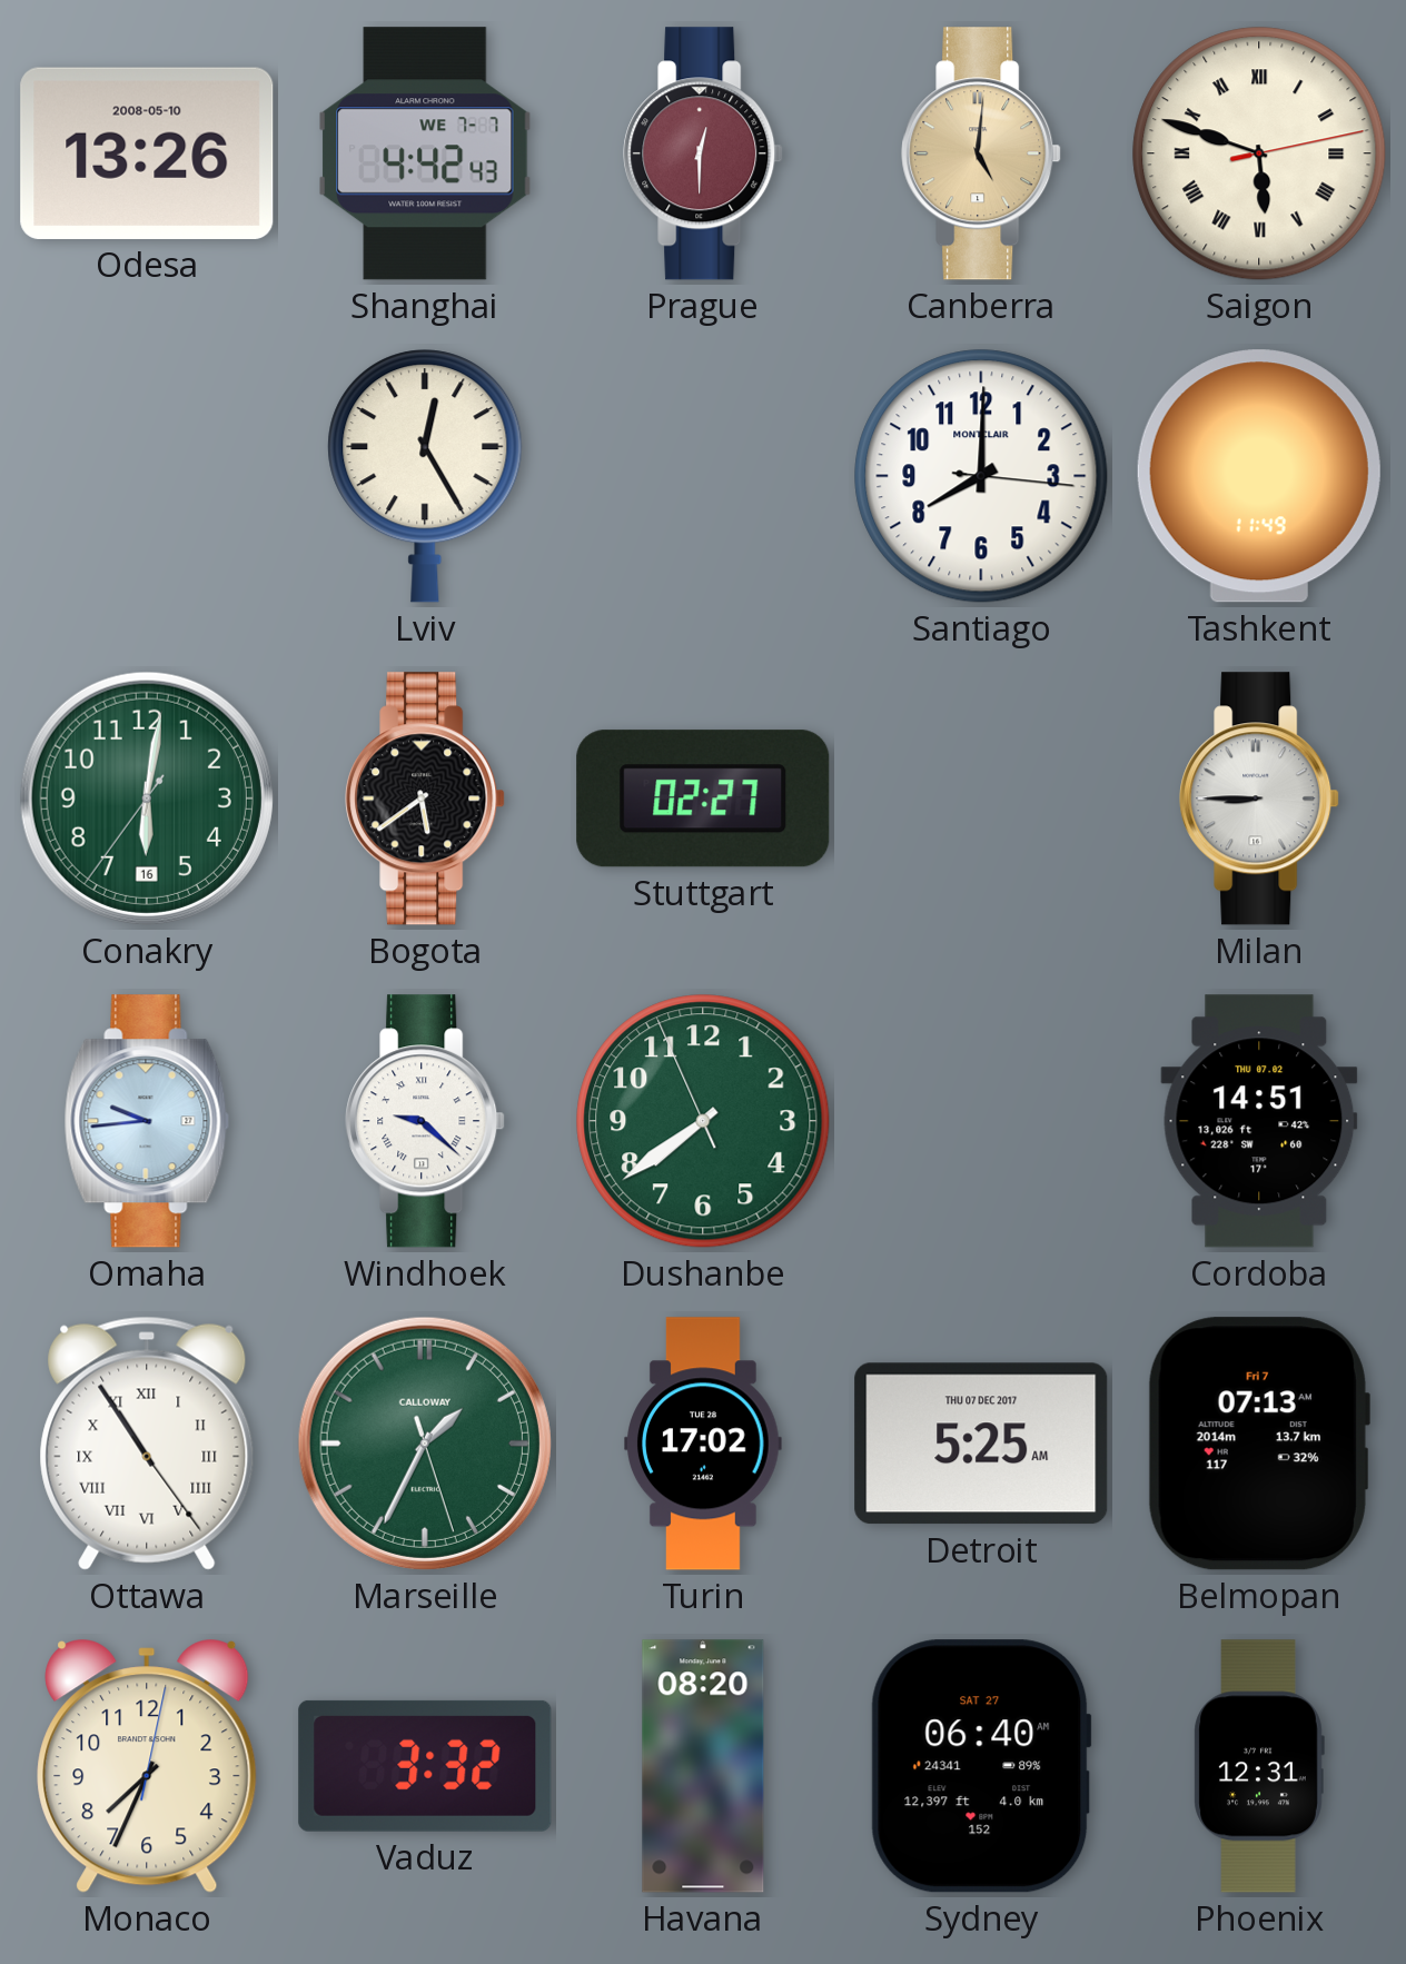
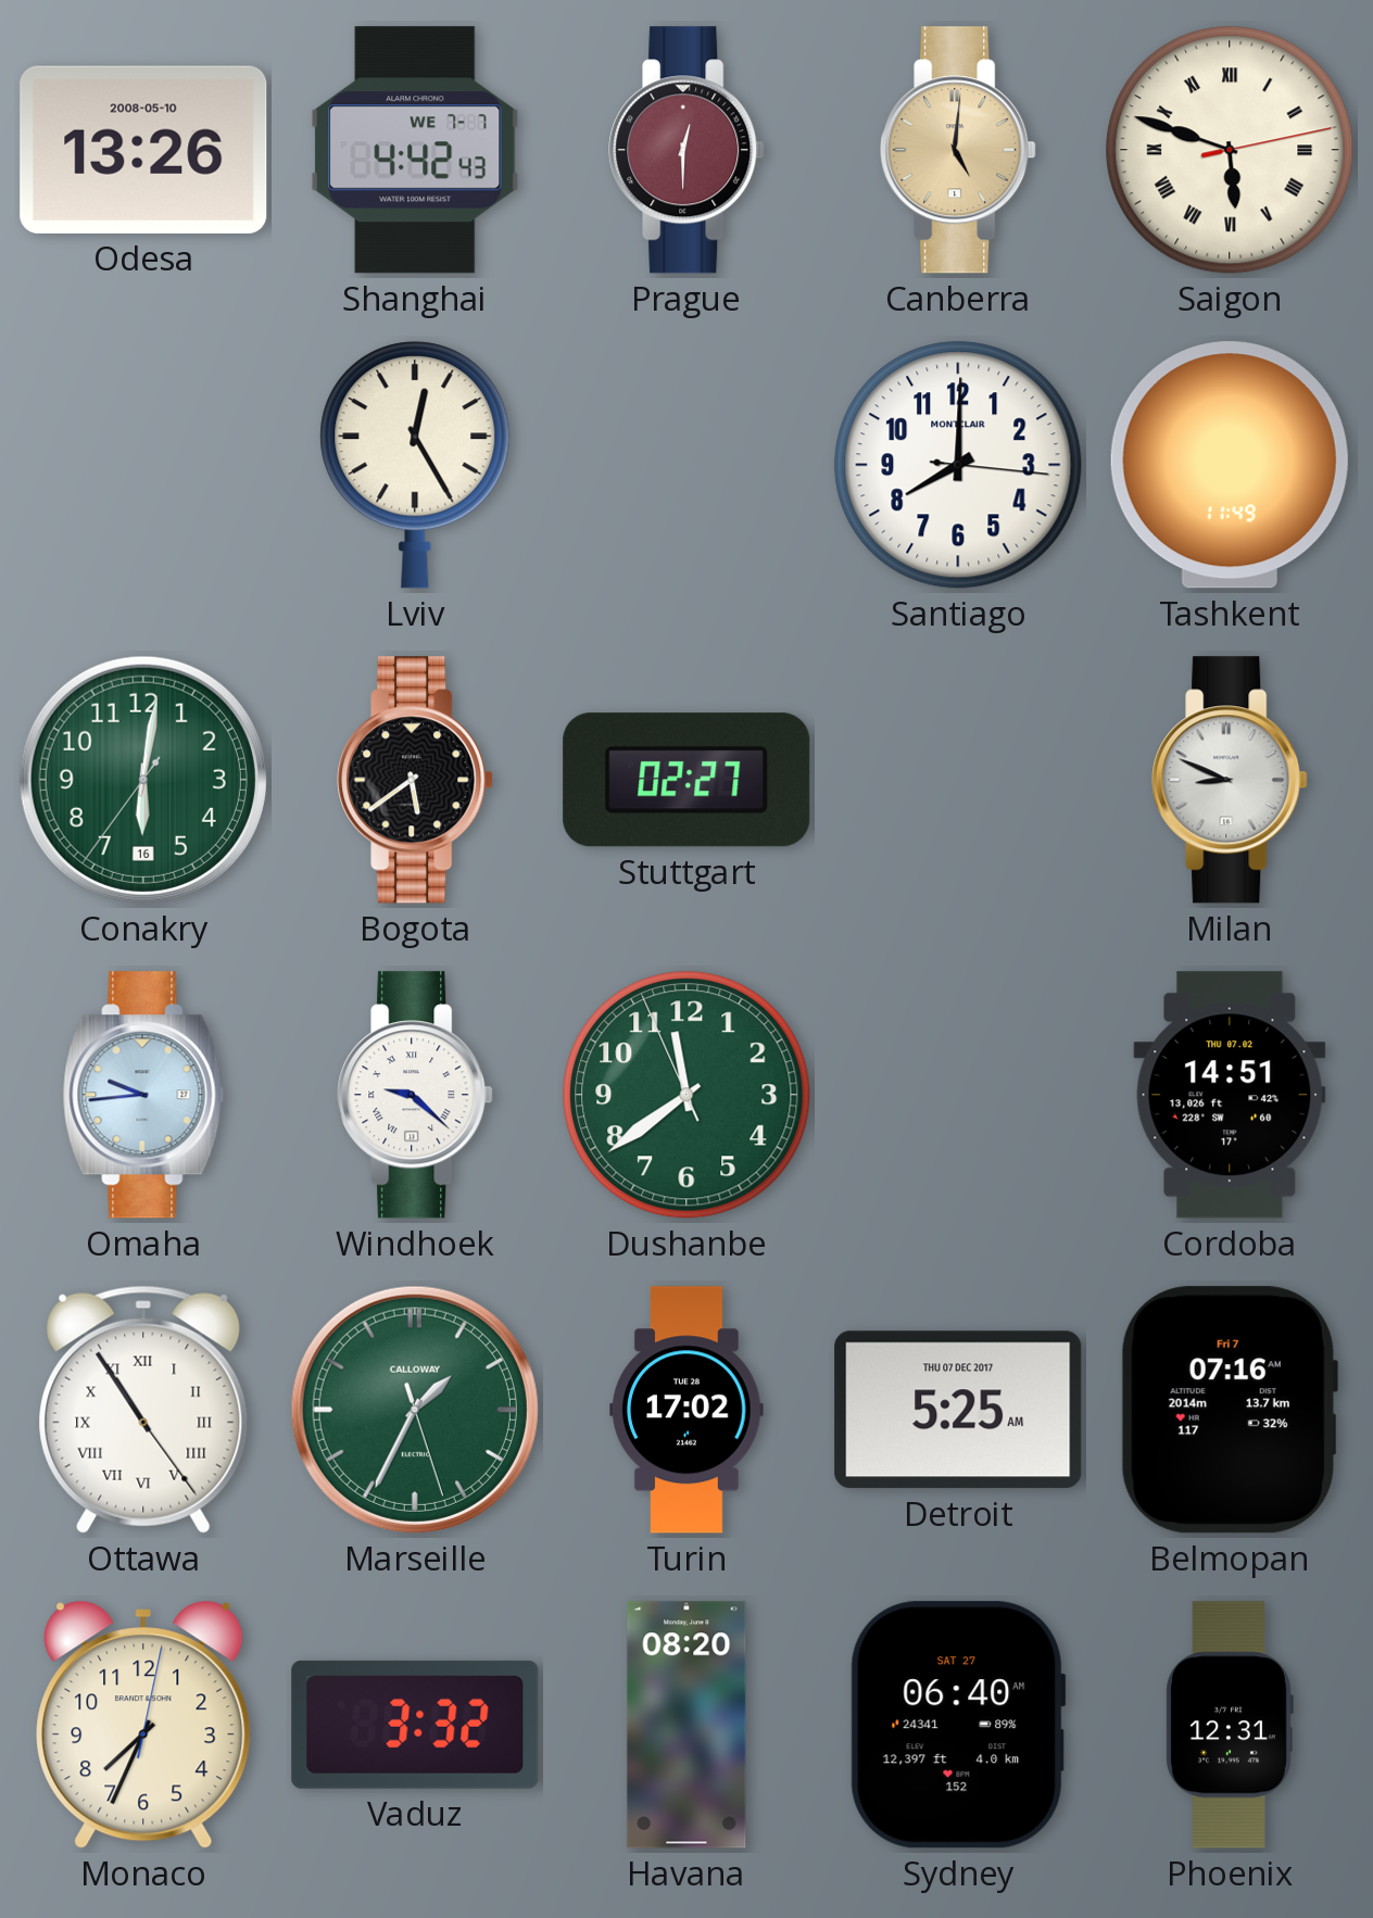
Milan: 8:45 -> 8:49 (1230, 780)
Dushanbe: 7:38 -> 11:38 (686, 1095)
Belmopan: 07:13 -> 07:16 (1229, 1410)
